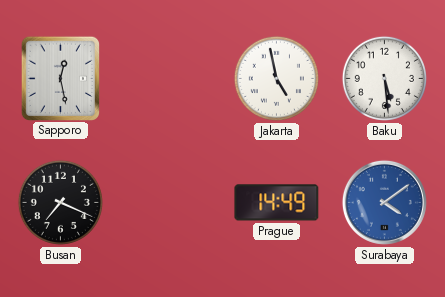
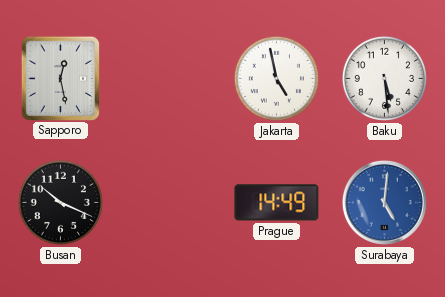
Busan: 7:19 -> 10:19 (60, 202)
Surabaya: 4:09 -> 5:01 (384, 202)
